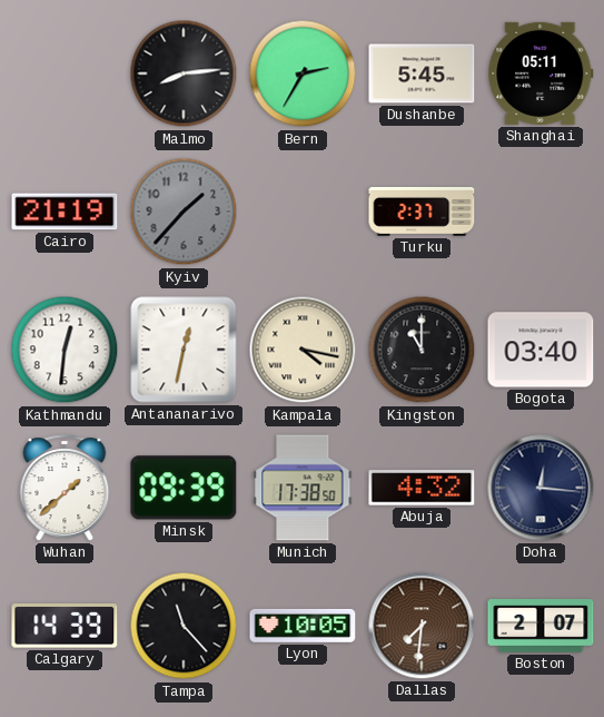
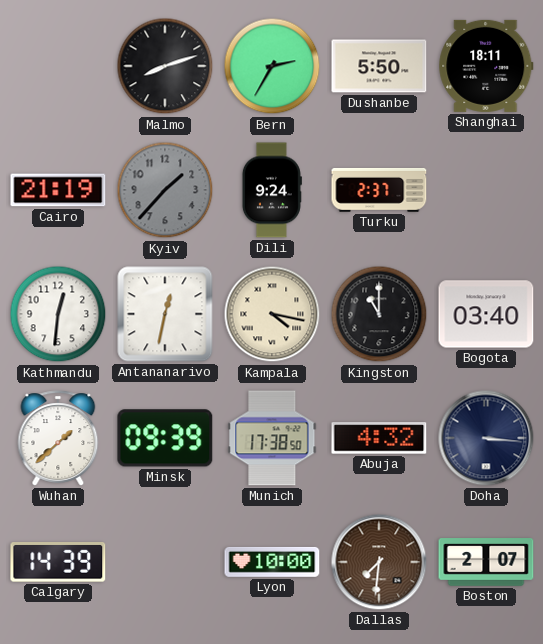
Malmo: 8:14 -> 8:12 (165, 66)
Dushanbe: 5:45 -> 5:50 (379, 66)
Shanghai: 05:11 -> 18:11 (486, 66)
Dili: none -> 9:24 (271, 190)
Doha: 12:16 -> 3:16 (486, 438)
Tampa: 11:23 -> none (184, 626)
Lyon: 10:05 -> 10:00 (272, 562)
